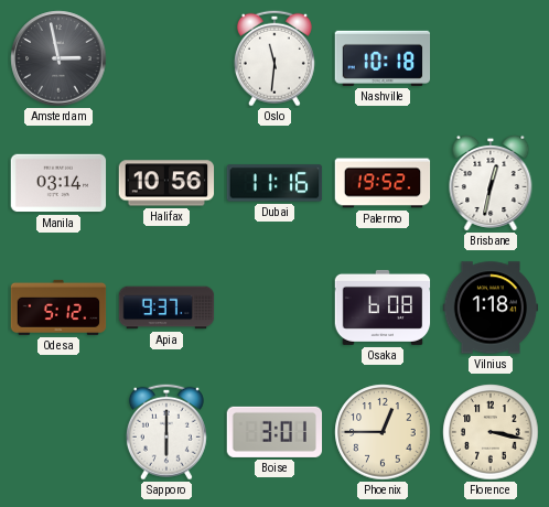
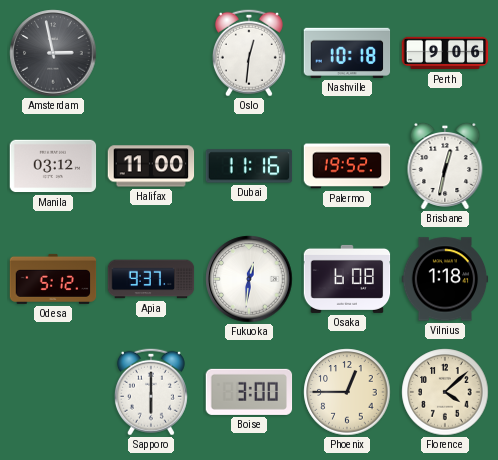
Oslo: 11:31 -> 12:31 (249, 53)
Perth: none -> 9:06 (445, 53)
Manila: 03:14 -> 03:12 (53, 166)
Halifax: 10:56 -> 11:00 (151, 166)
Fukuoka: none -> 12:31 (249, 279)
Boise: 3:01 -> 3:00 (249, 392)
Florence: 3:17 -> 4:08 (445, 392)
